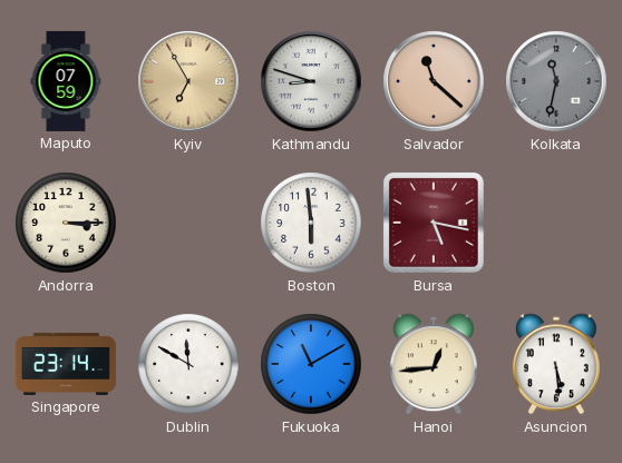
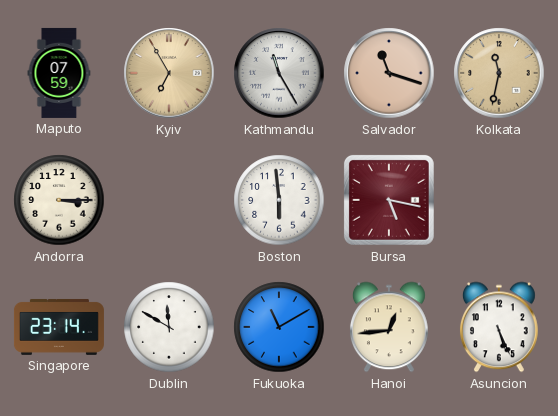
Kathmandu: 8:48 -> 11:25 (279, 73)
Salvador: 11:22 -> 11:18 (389, 73)
Kolkata dial: grey -> champagne (499, 73)
Asuncion: 5:29 -> 5:26 (499, 327)
